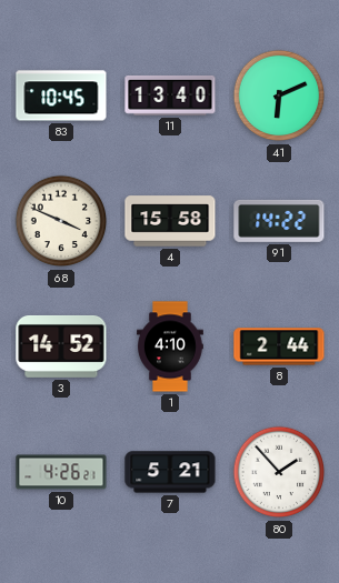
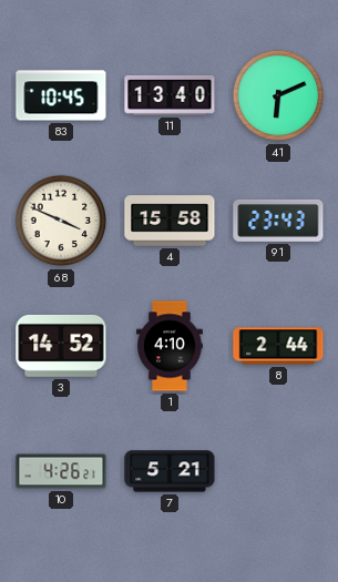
91: 14:22 -> 23:43 (278, 221)
80: 1:53 -> none (279, 472)
